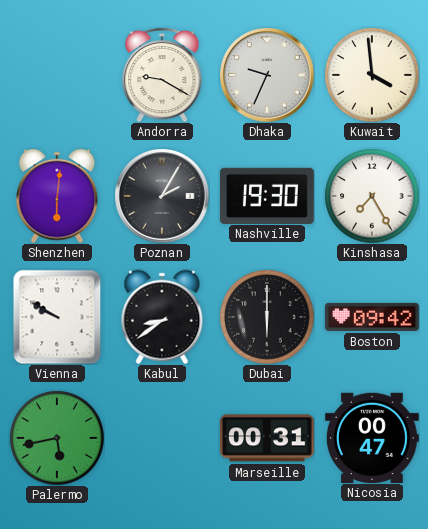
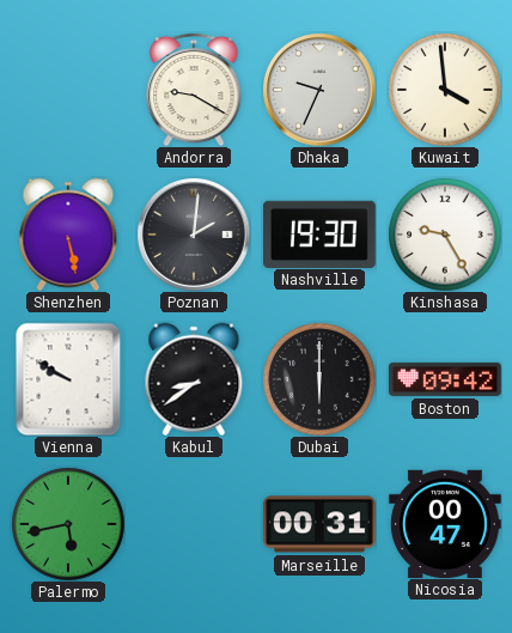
Shenzhen: 6:01 -> 5:28 (68, 235)
Poznan: 2:05 -> 2:01 (194, 235)
Kinshasa: 7:25 -> 9:25 (445, 235)
